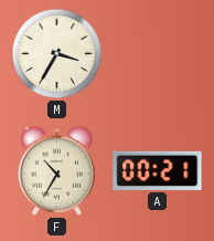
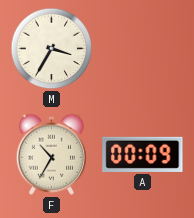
A: 00:21 -> 00:09 (143, 154)
